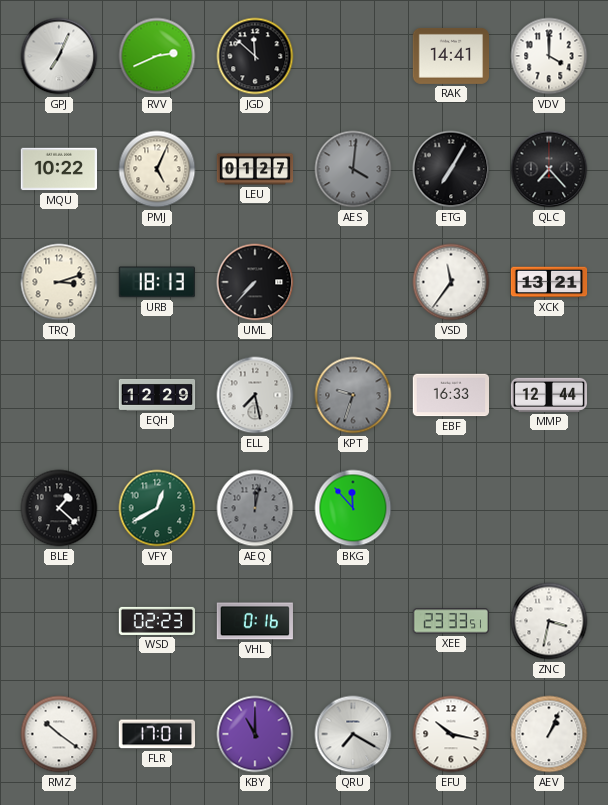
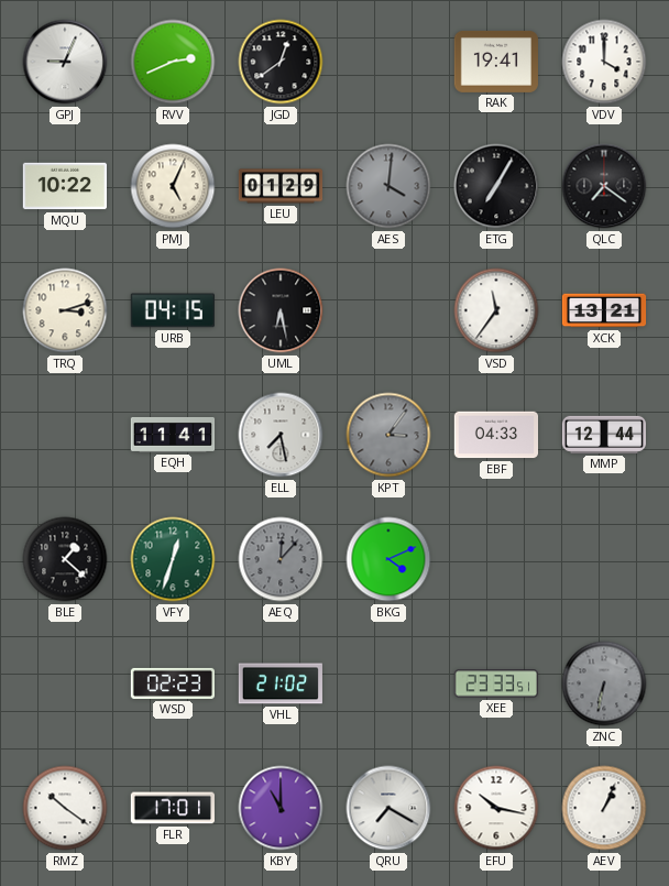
GPJ: 7:04 -> 9:04 (65, 62)
JGD: 11:52 -> 12:39 (281, 62)
RAK: 14:41 -> 19:41 (495, 62)
LEU: 01:27 -> 01:29 (281, 186)
QLC: 7:23 -> 7:21 (604, 186)
URB: 18:13 -> 04:15 (173, 310)
UML: 7:37 -> 6:28 (281, 310)
EQH: 12:29 -> 11:41 (173, 435)
KPT: 9:33 -> 3:06 (388, 435)
EBF: 16:33 -> 04:33 (495, 435)
VFY: 12:40 -> 12:33 (173, 559)
AEQ: 12:02 -> 12:07 (281, 559)
BKG: 11:53 -> 4:11 (388, 559)
VHL: 0:16 -> 21:02 (281, 683)
ZNC: 3:32 -> 6:32 (604, 683)
ZNC dial: white -> grey (604, 683)
